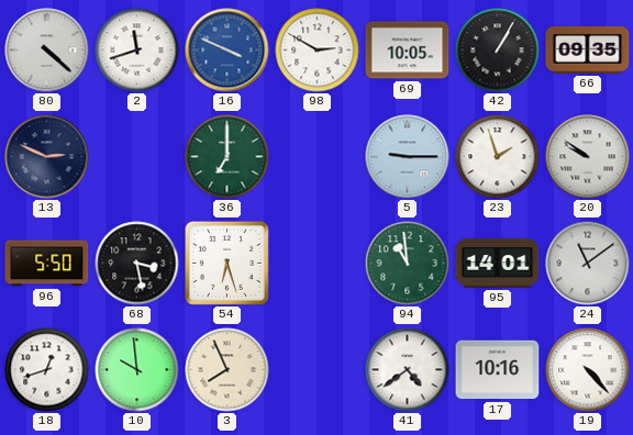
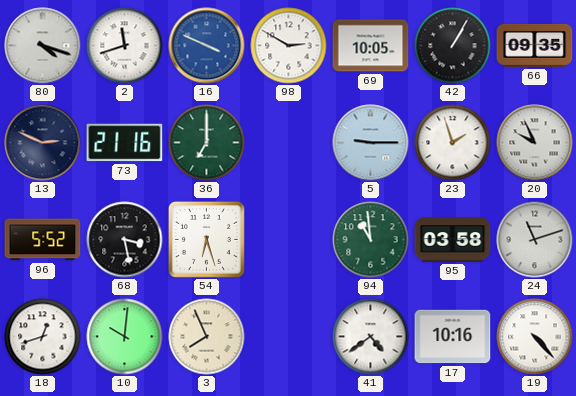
80: 4:22 -> 4:18 (43, 46)
73: none -> 21:16 (125, 143)
20: 9:51 -> 9:56 (535, 143)
96: 5:50 -> 5:52 (43, 240)
95: 14:01 -> 03:58 (453, 240)
24: 11:09 -> 11:12 (535, 240)
10: 9:59 -> 10:01 (125, 337)
